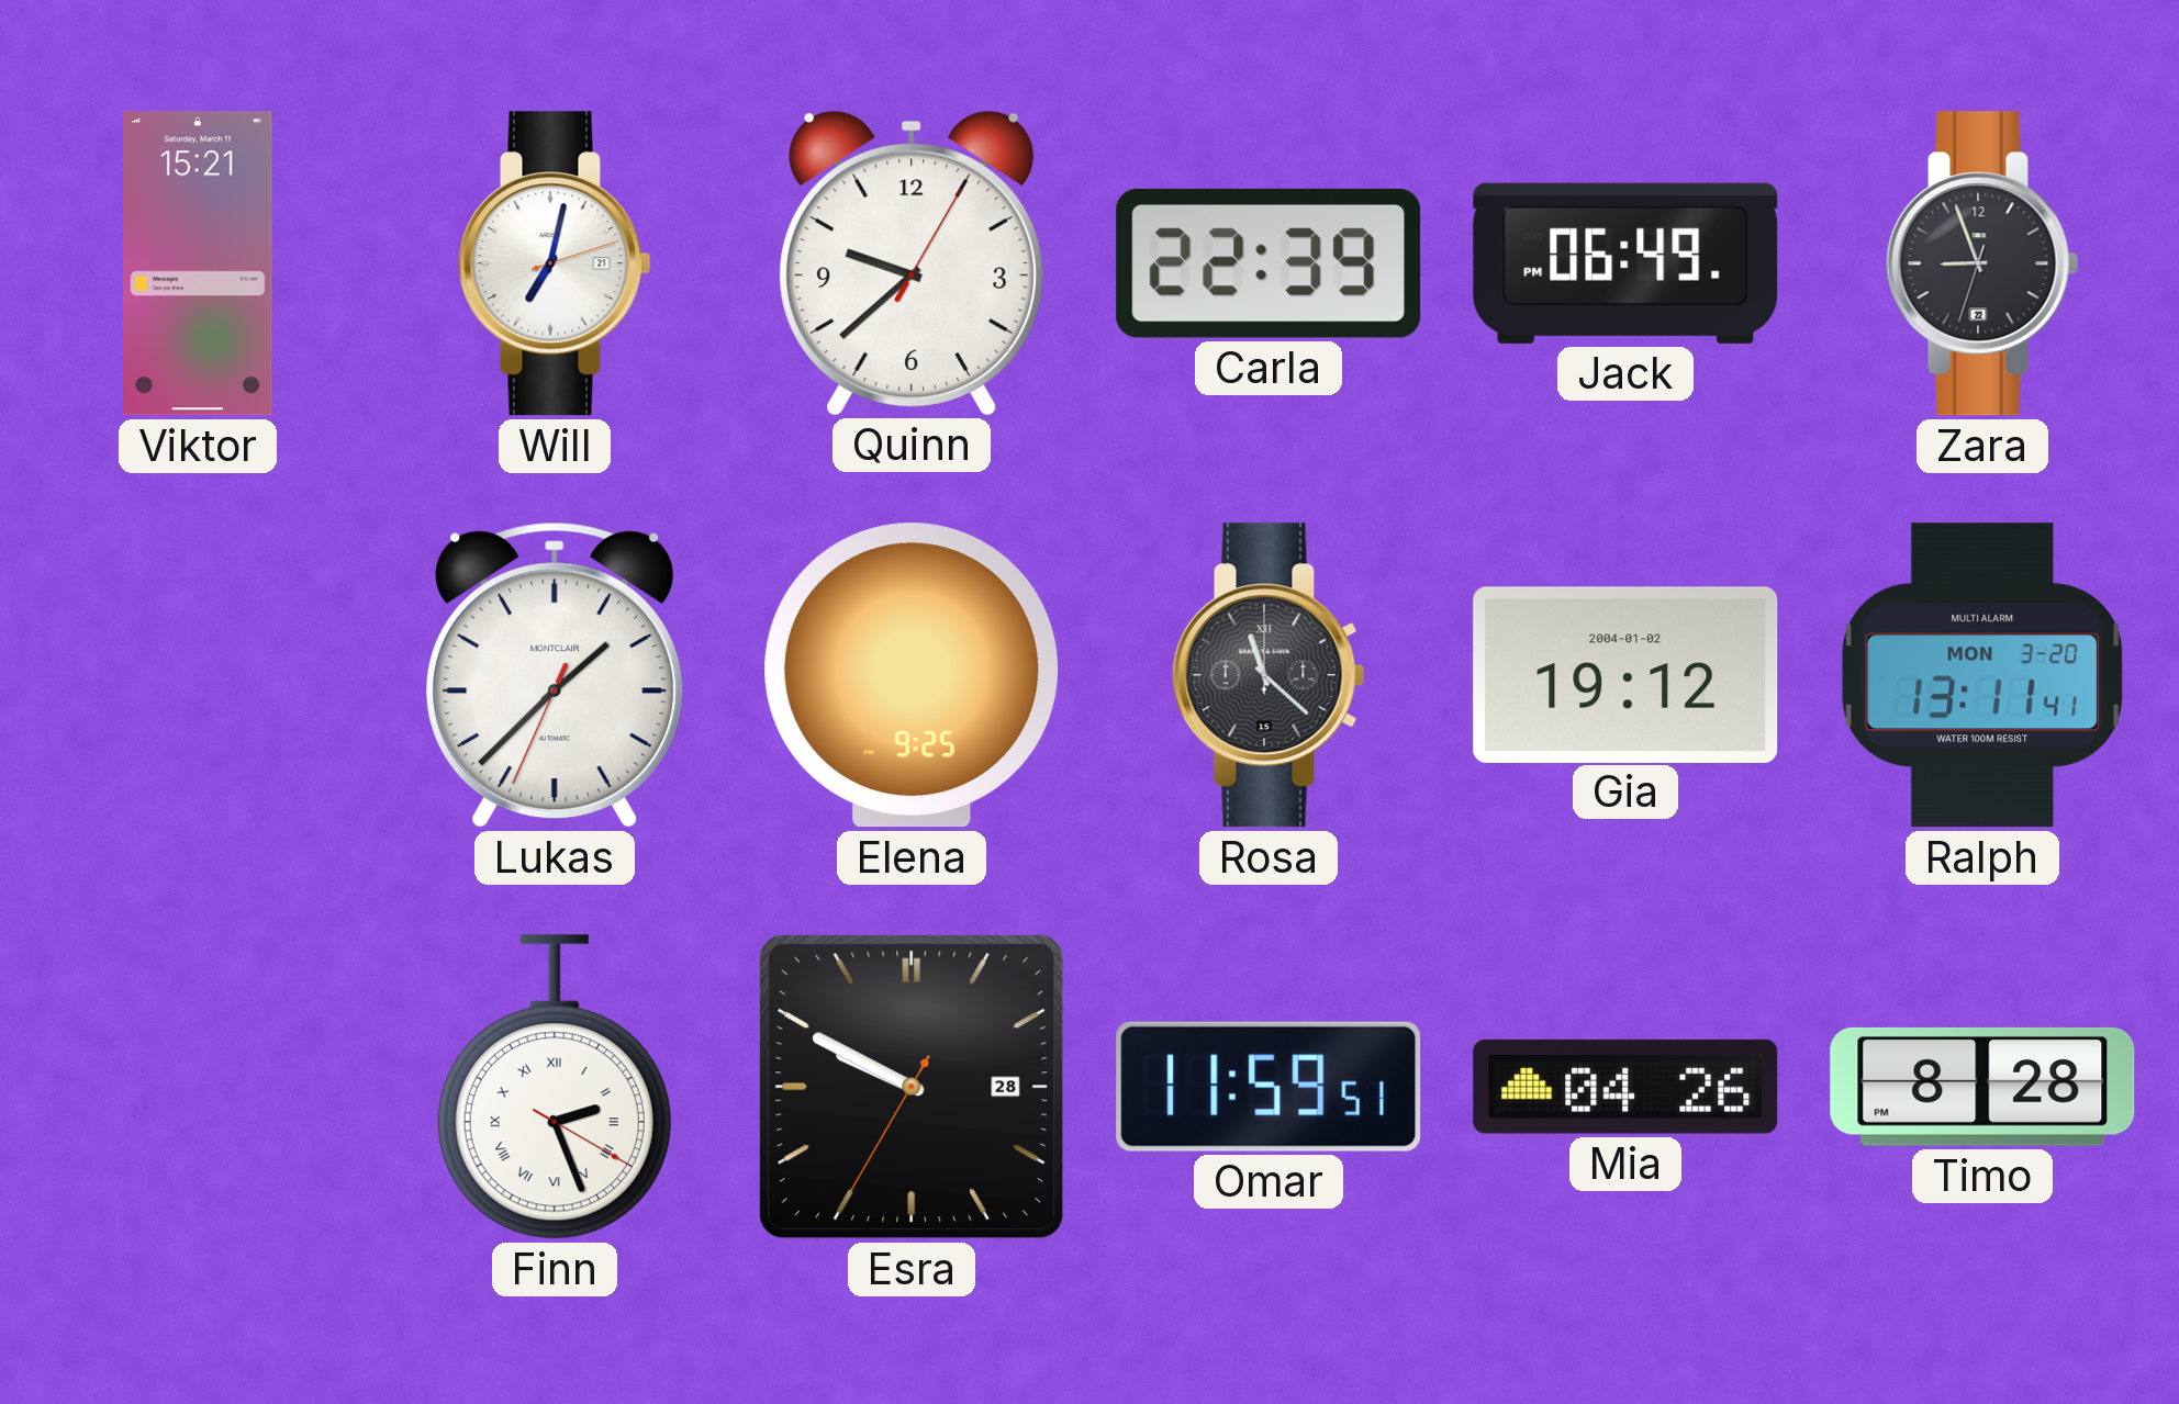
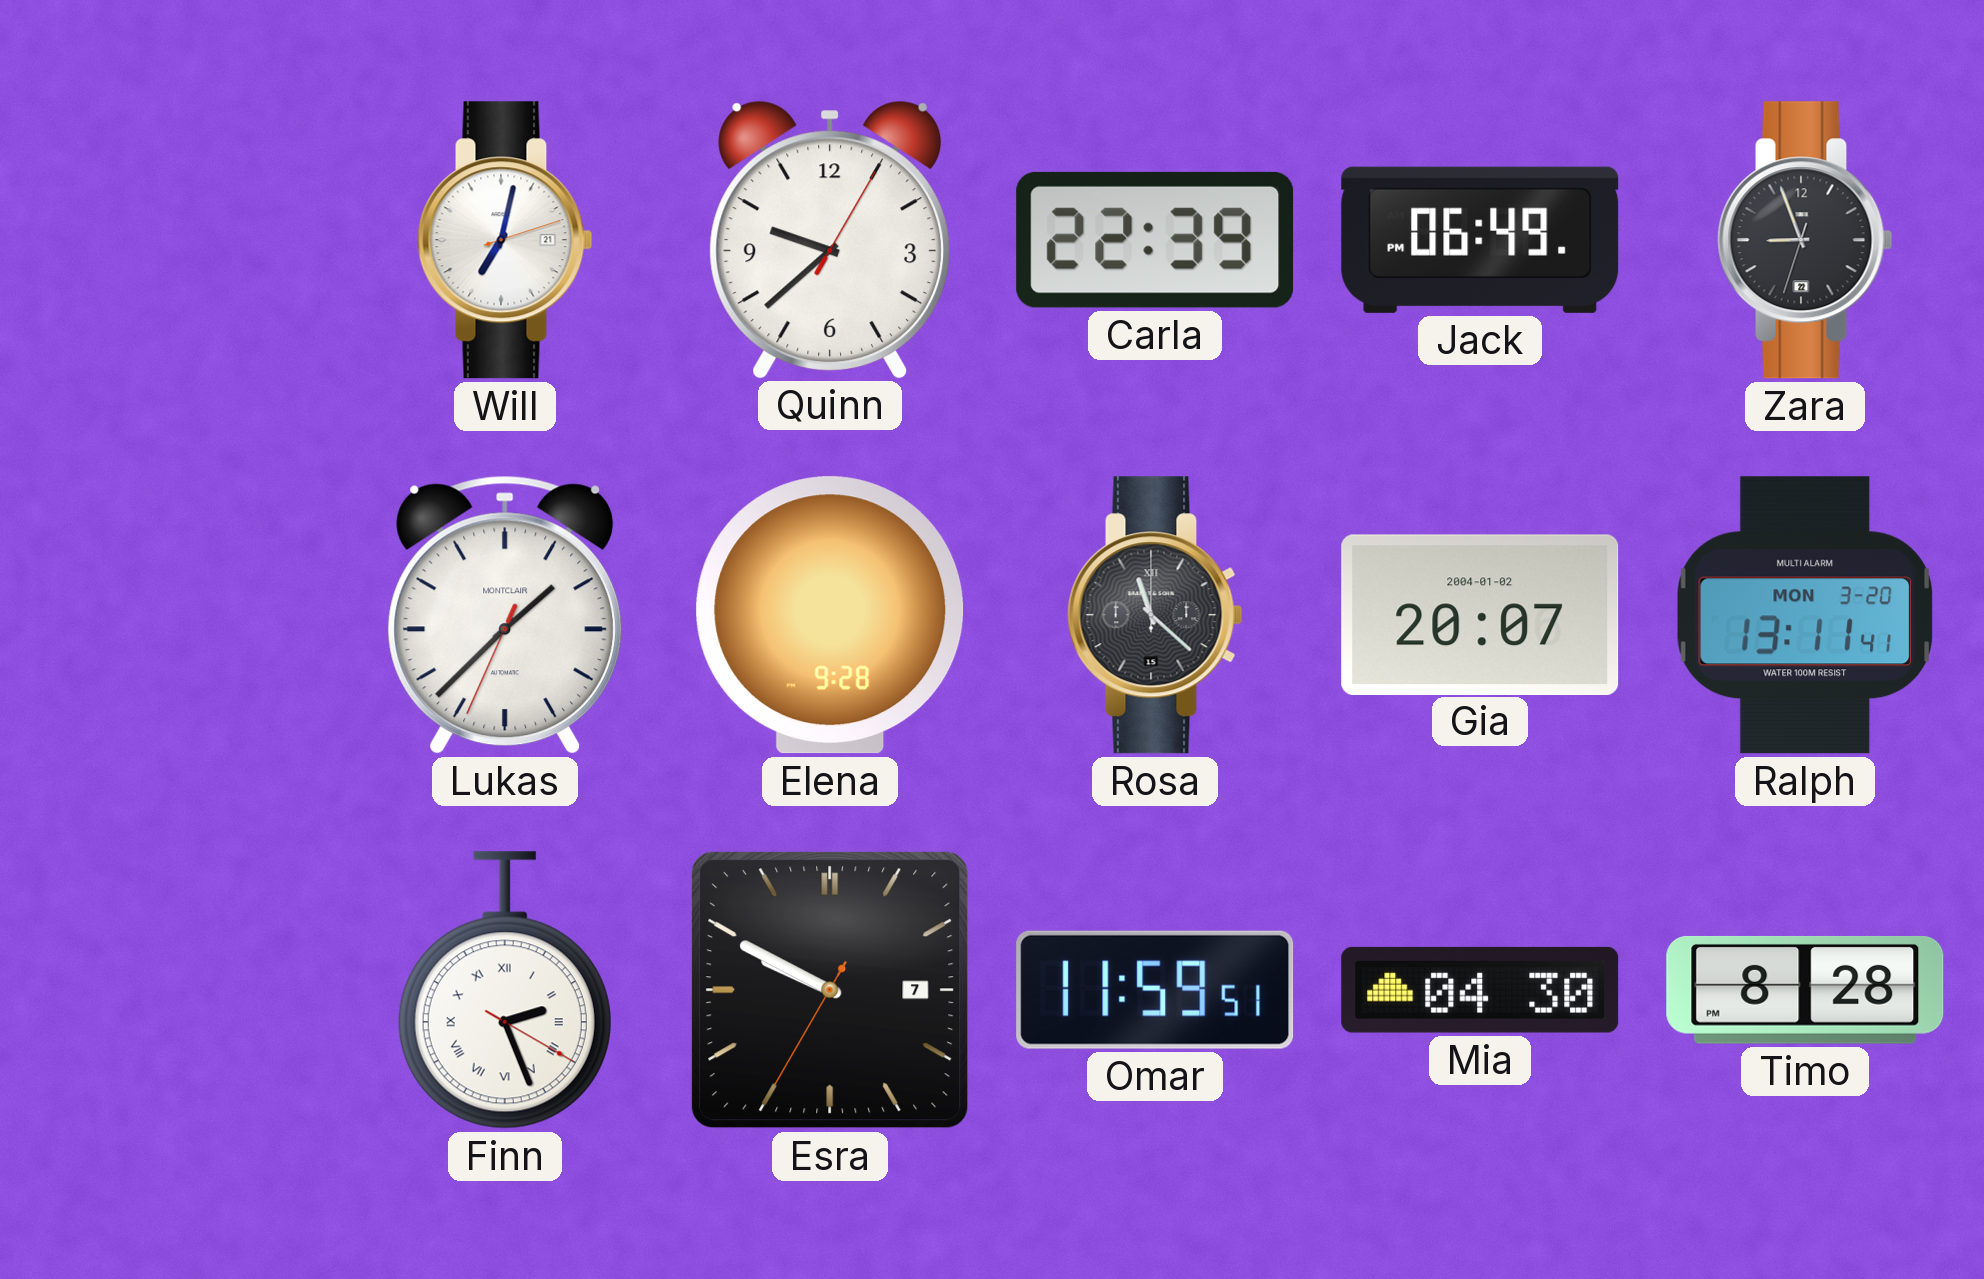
Viktor: 15:21 -> none (199, 263)
Elena: 9:25 -> 9:28 (830, 615)
Gia: 19:12 -> 20:07 (1480, 614)
Esra date: 28 -> 7 (830, 990)
Mia: 04:26 -> 04:30 (1480, 990)
